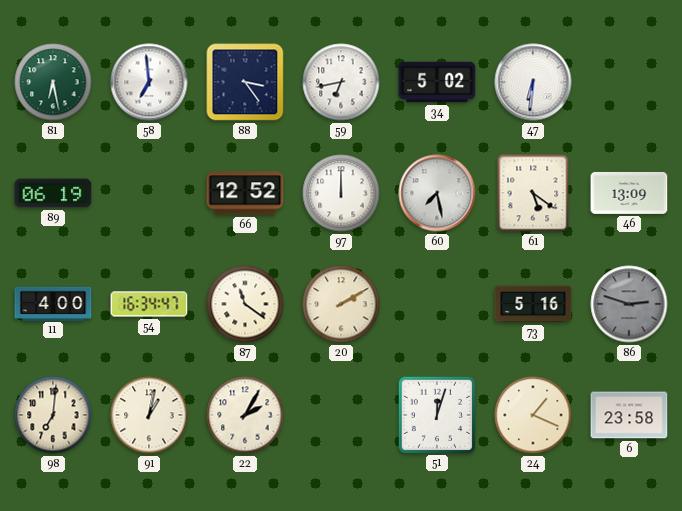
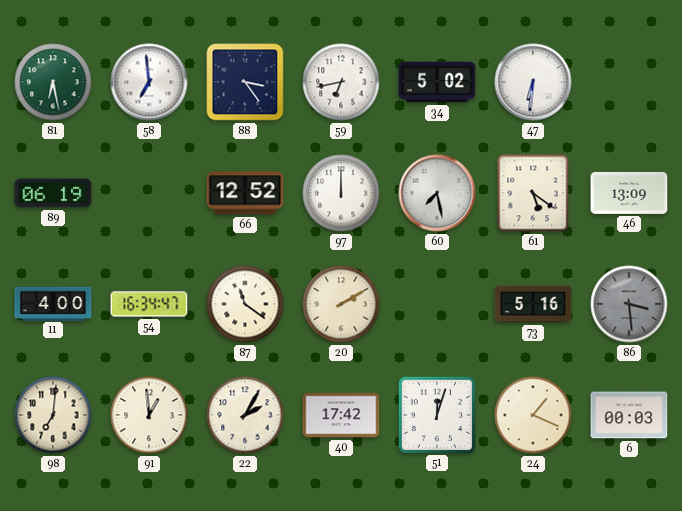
86: 2:48 -> 3:29 (629, 304)
91: 1:02 -> 12:59 (149, 415)
40: none -> 17:42 (341, 415)
6: 23:58 -> 00:03 (629, 415)
